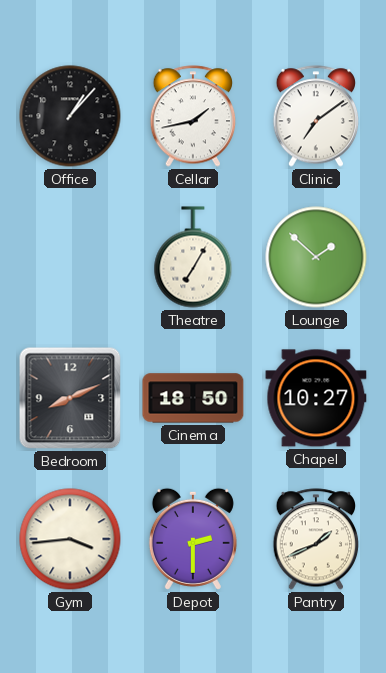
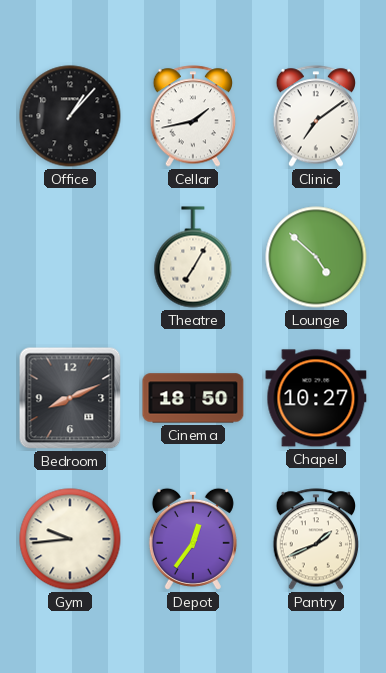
Lounge: 1:52 -> 4:52 (316, 257)
Gym: 3:44 -> 9:44 (70, 539)
Depot: 2:30 -> 12:36 (193, 539)
